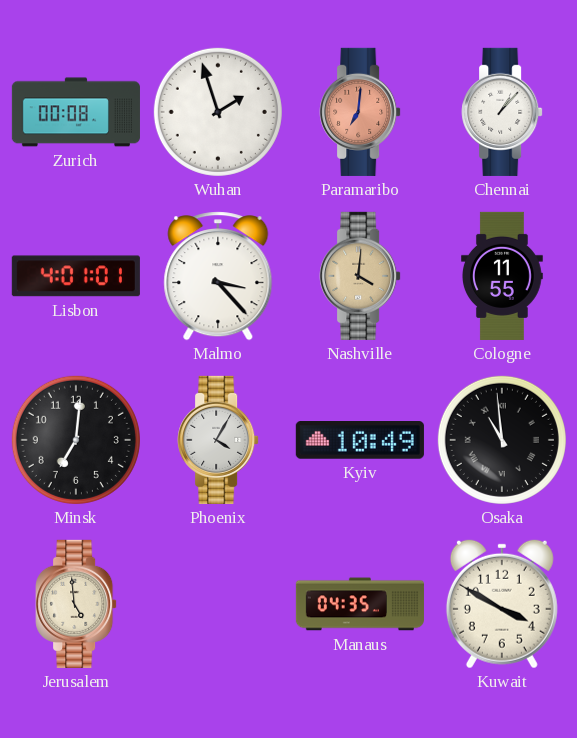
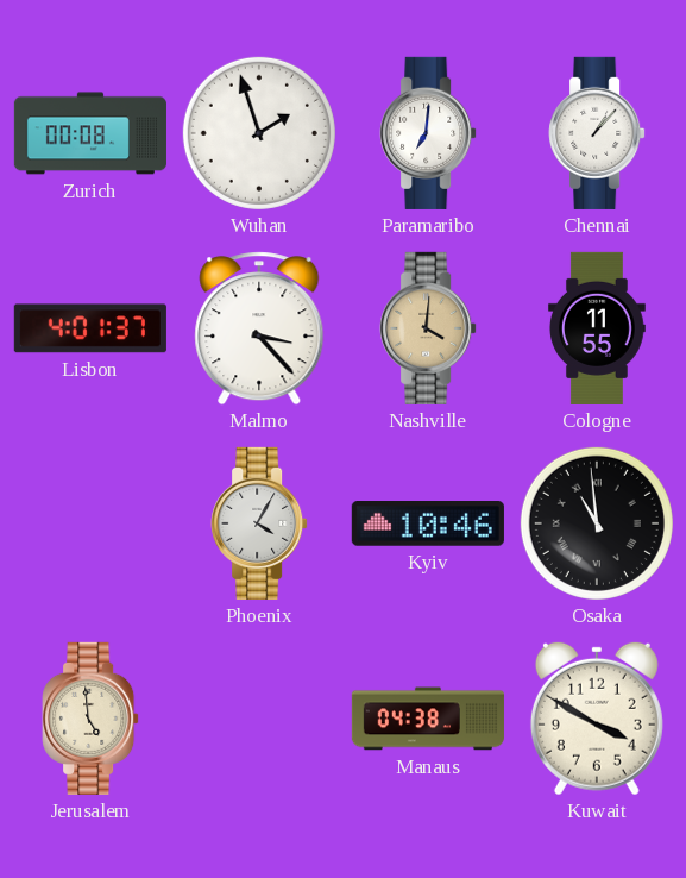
Paramaribo dial: salmon -> white (428, 133)
Lisbon: 4:01:01 -> 4:01:37 (90, 328)
Minsk: 7:01 -> none (76, 440)
Kyiv: 10:49 -> 10:46 (428, 525)
Manaus: 04:35 -> 04:38 (428, 719)
